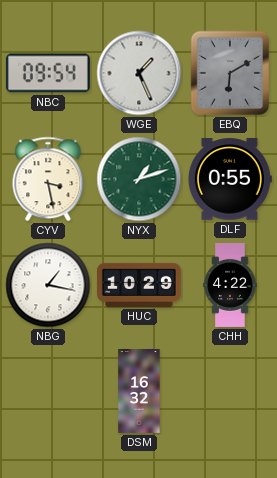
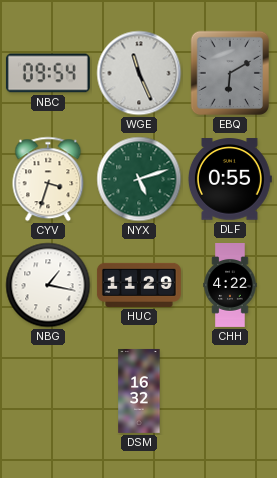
WGE: 1:26 -> 11:26 (139, 73)
CYV: 3:28 -> 3:33 (48, 179)
NYX: 1:12 -> 5:12 (139, 179)
HUC: 10:29 -> 11:29 (139, 285)
